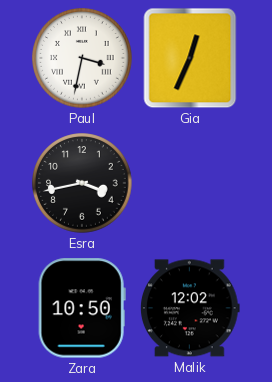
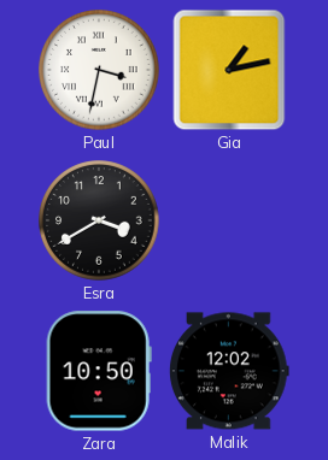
Gia: 12:34 -> 1:13 (229, 70)
Esra: 3:43 -> 3:40 (99, 220)
